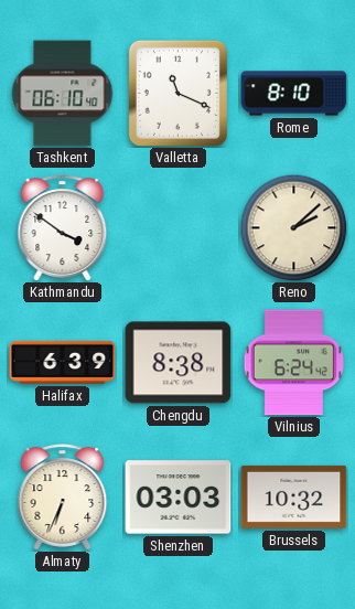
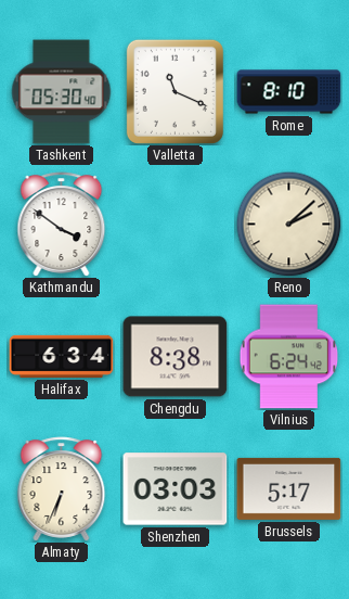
Tashkent: 06:10 -> 05:30 (62, 92)
Halifax: 6:39 -> 6:34 (62, 356)
Brussels: 10:32 -> 5:17 (289, 488)
